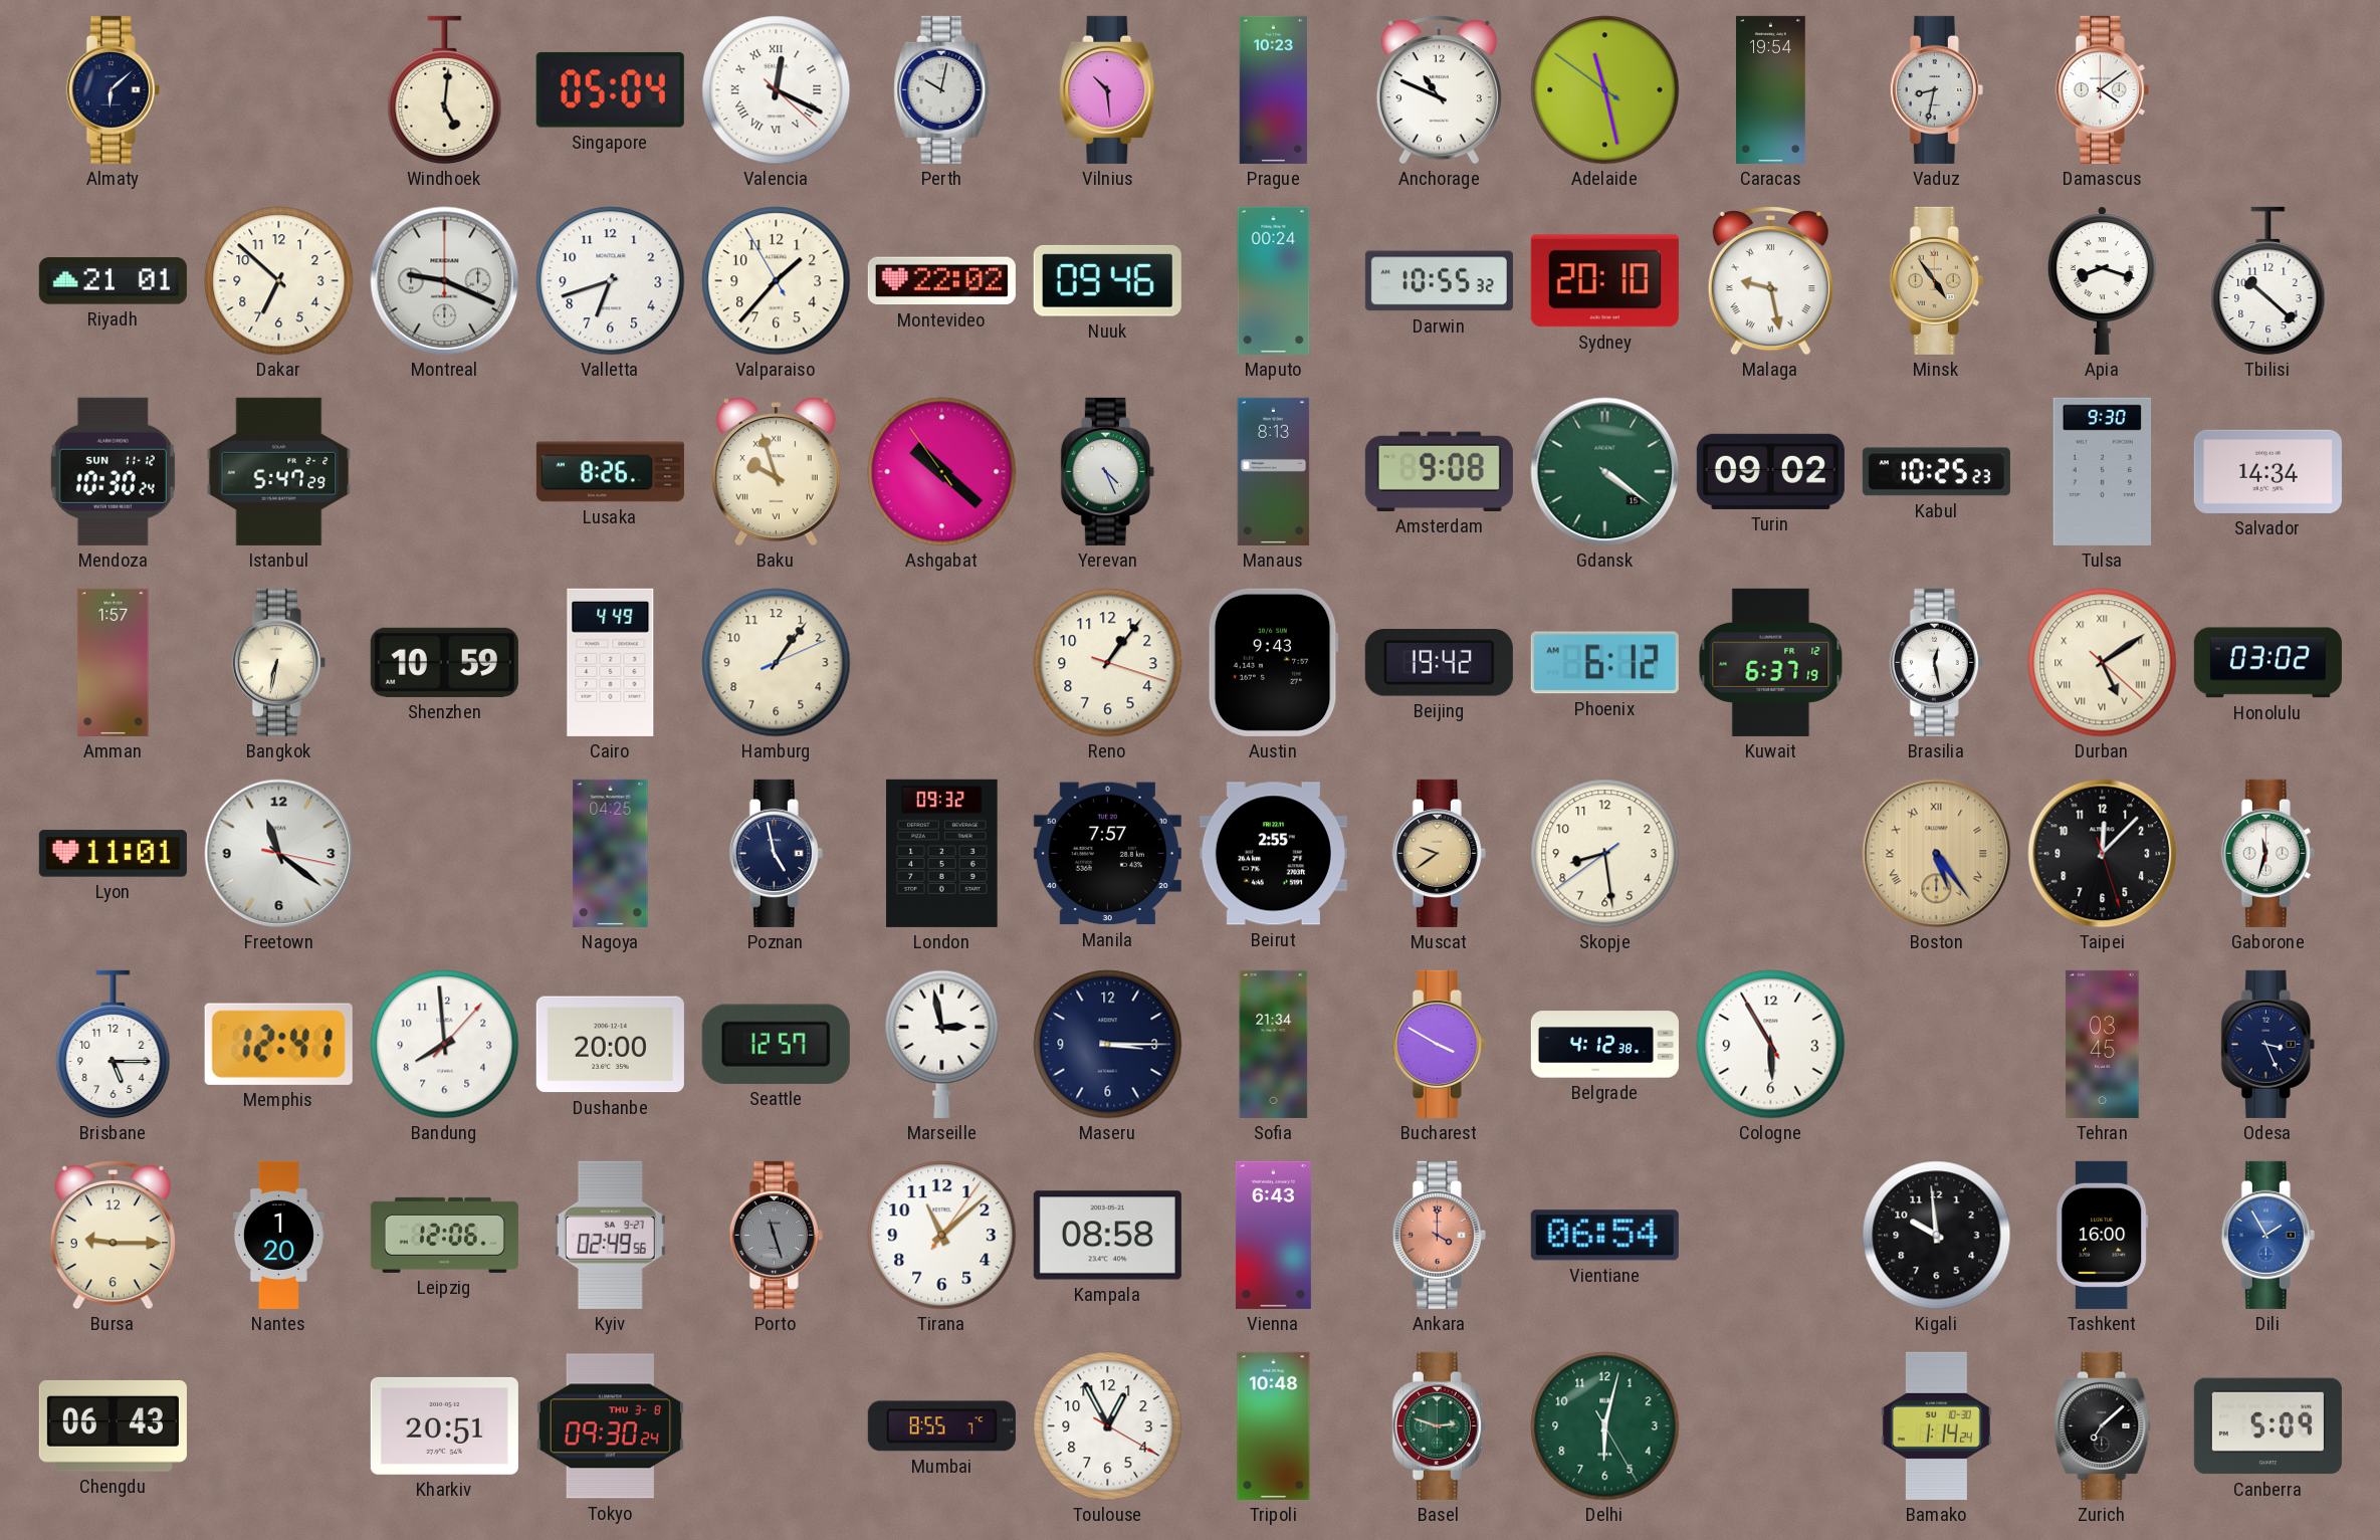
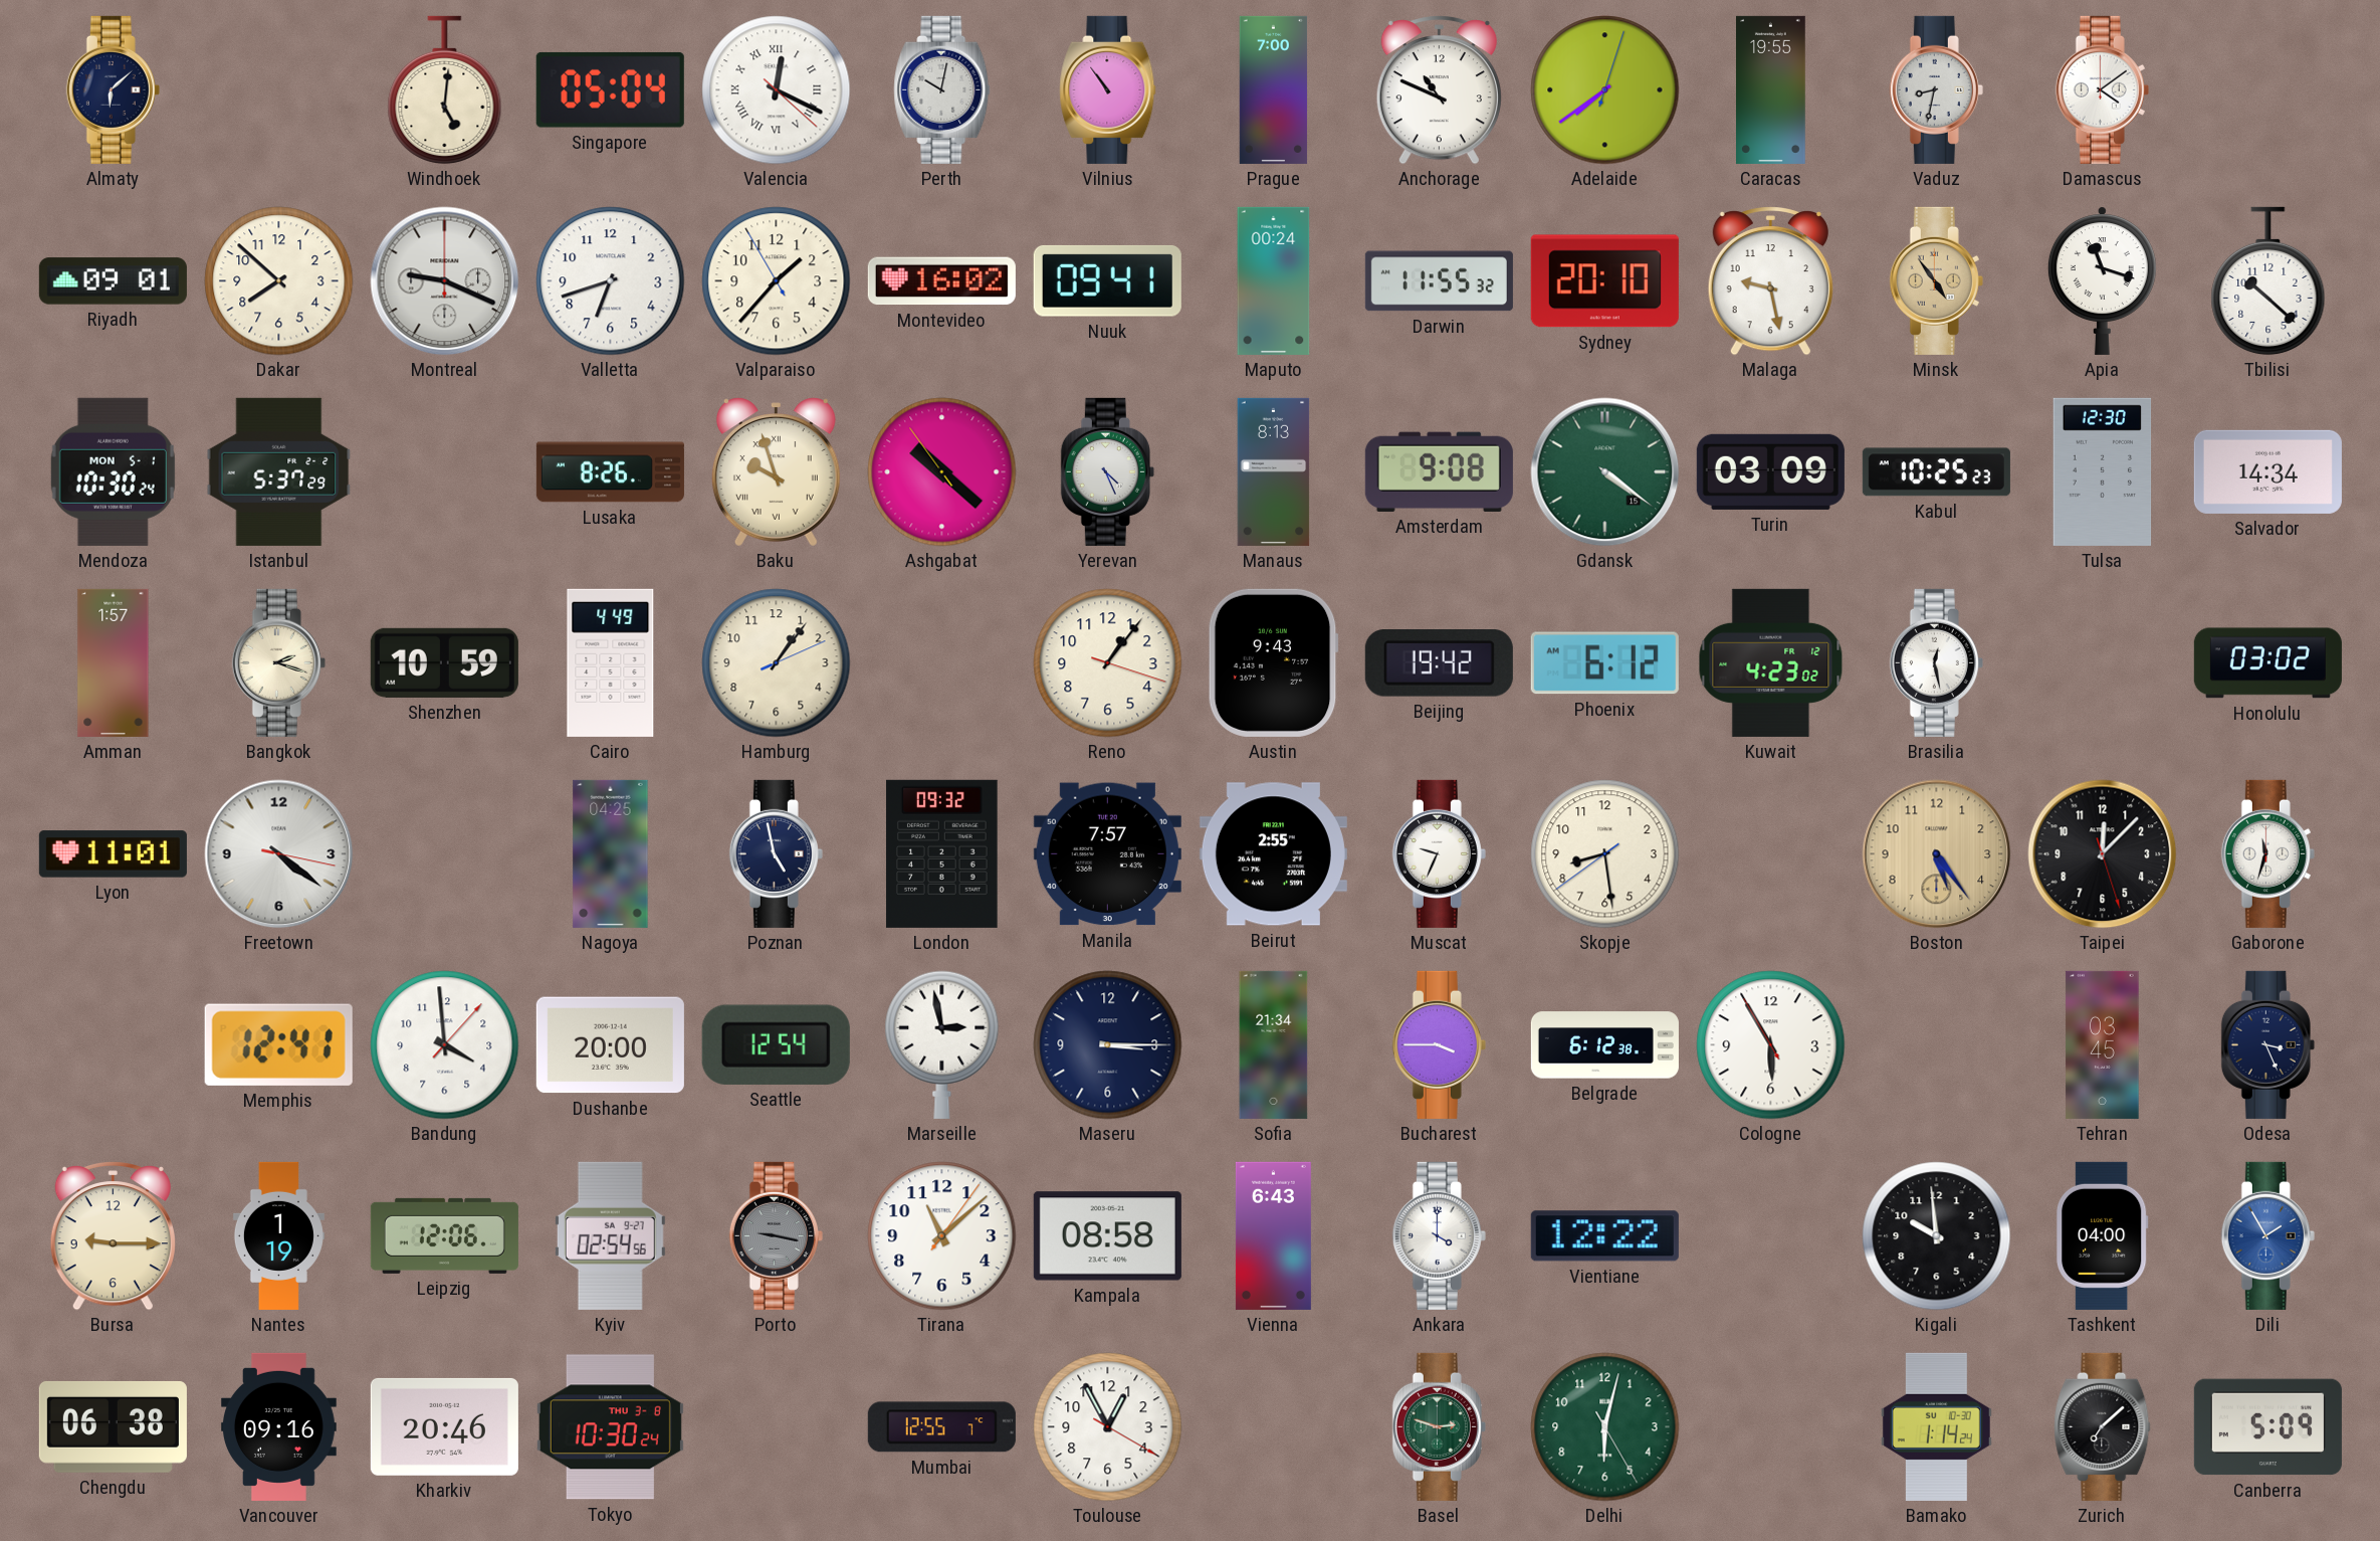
Vilnius: 10:29 -> 10:54 (1108, 89)
Prague: 10:23 -> 7:00 (1274, 89)
Adelaide: 11:27 -> 7:39 (1605, 90)
Caracas: 19:54 -> 19:55 (1771, 89)
Riyadh: 21:01 -> 09:01 (113, 281)
Dakar: 6:52 -> 7:52 (279, 281)
Montevideo: 22:02 -> 16:02 (941, 281)
Nuuk: 09:46 -> 09:41 (1107, 280)
Darwin: 10:55 -> 11:55 (1439, 281)
Malaga numerals: Roman -> Arabic (1770, 281)
Apia: 8:18 -> 11:18 (2102, 280)
Mendoza date: SUN 11-12 -> MON 5-1 (113, 471)
Istanbul: 5:47 -> 5:37 (279, 471)
Turin: 09:02 -> 03:09 (1770, 471)
Tulsa: 9:30 -> 12:30 (2103, 471)
Bangkok: 6:32 -> 2:18 (278, 662)
Kuwait: 6:37 -> 4:23 (1771, 662)
Durban: 5:09 -> none (2103, 663)
Freetown: 11:21 -> 4:21 (279, 854)
Muscat: 9:39 -> 9:34 (1439, 853)
Muscat dial: champagne -> white (1439, 853)
Boston numerals: Roman -> Arabic (1937, 854)
Brisbane: 5:15 -> none (114, 1045)
Bandung: 7:59 -> 3:59 (445, 1045)
Seattle: 12:57 -> 12:54 (776, 1044)
Bucharest: 3:50 -> 3:45 (1439, 1044)
Belgrade: 4:12 -> 6:12 (1604, 1045)
Nantes: 1:20 -> 1:19 (278, 1235)
Kyiv: 02:49 -> 02:54 (610, 1235)
Porto: 11:27 -> 9:17 (776, 1235)
Ankara dial: salmon -> white (1439, 1235)
Vientiane: 06:54 -> 12:22 (1604, 1236)
Tashkent: 16:00 -> 04:00 (2103, 1235)
Chengdu: 06:43 -> 06:38 (113, 1426)
Vancouver: none -> 09:16 (279, 1426)
Kharkiv: 20:51 -> 20:46 (444, 1426)
Tokyo: 09:30 -> 10:30 (610, 1427)
Mumbai: 8:55 -> 12:55 (941, 1427)
Tripoli: 10:48 -> none (1274, 1425)
